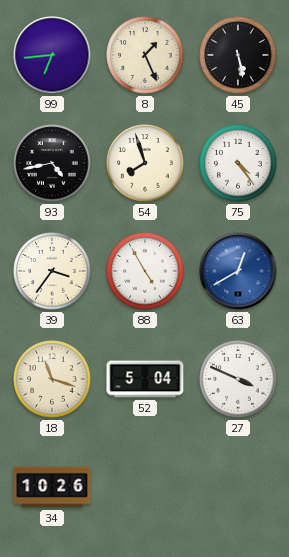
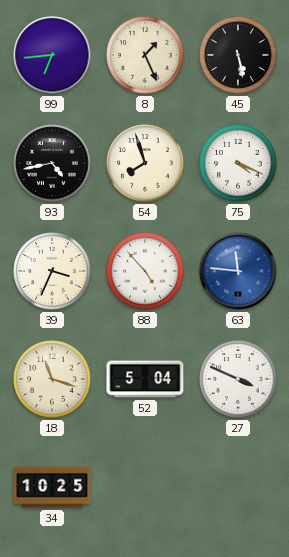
75: 4:24 -> 4:19 (238, 163)
39: 3:36 -> 3:34 (52, 271)
88: 4:55 -> 4:53 (145, 271)
63: 12:40 -> 11:46 (238, 271)
34: 10:26 -> 10:25 (52, 487)
